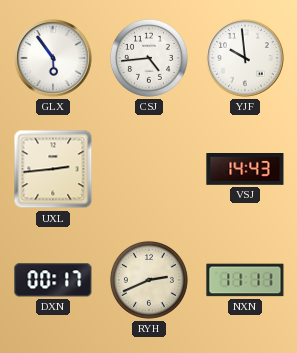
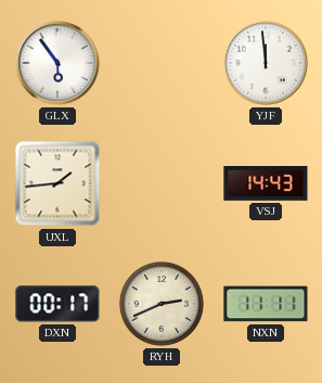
CSJ: 4:44 -> none (149, 58)
YJF: 9:59 -> 11:59 (266, 63)
UXL: 2:44 -> 1:44 (57, 183)
